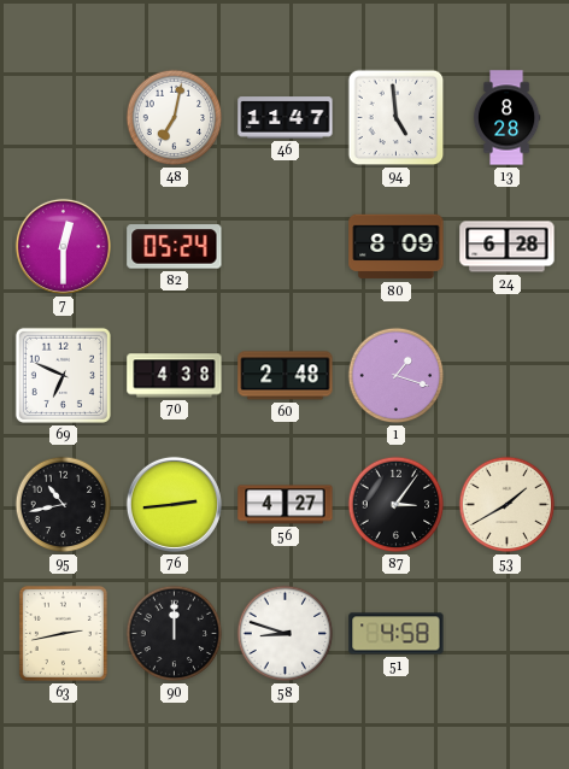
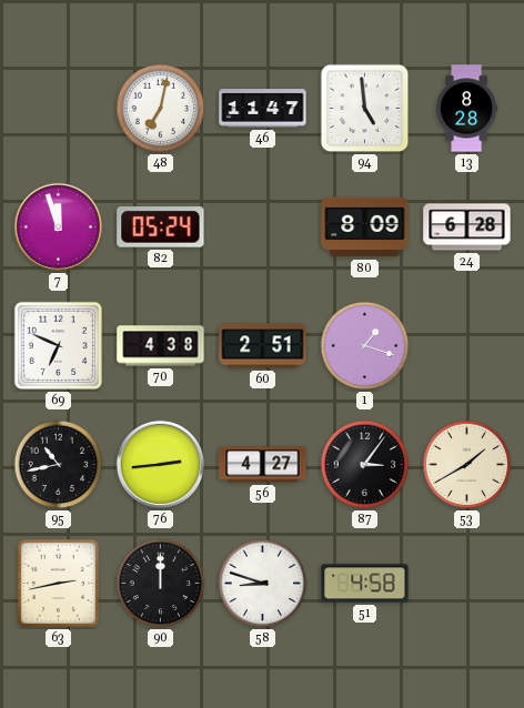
7: 12:30 -> 11:57 (58, 226)
60: 2:48 -> 2:51 (263, 346)
